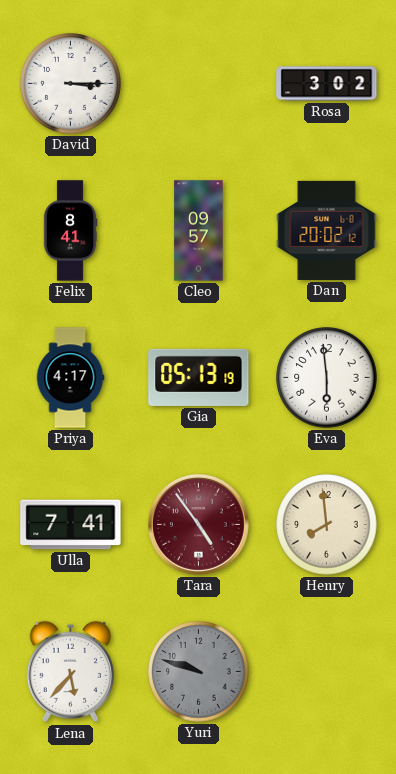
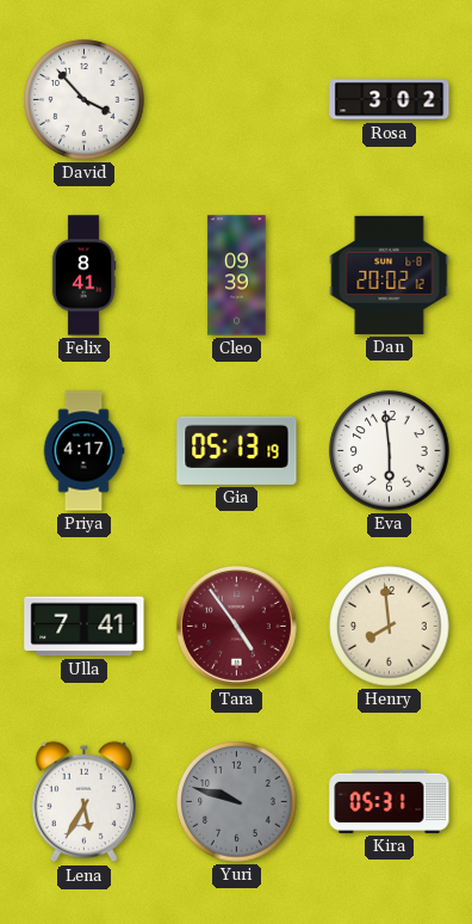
David: 3:15 -> 3:53 (85, 100)
Cleo: 09:57 -> 09:39 (237, 276)
Lena: 5:37 -> 5:35 (83, 802)
Kira: none -> 05:31 (390, 801)
